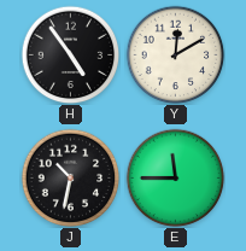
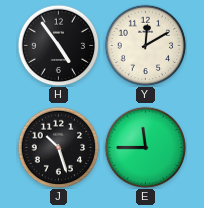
J: 10:32 -> 10:27 (58, 147)
